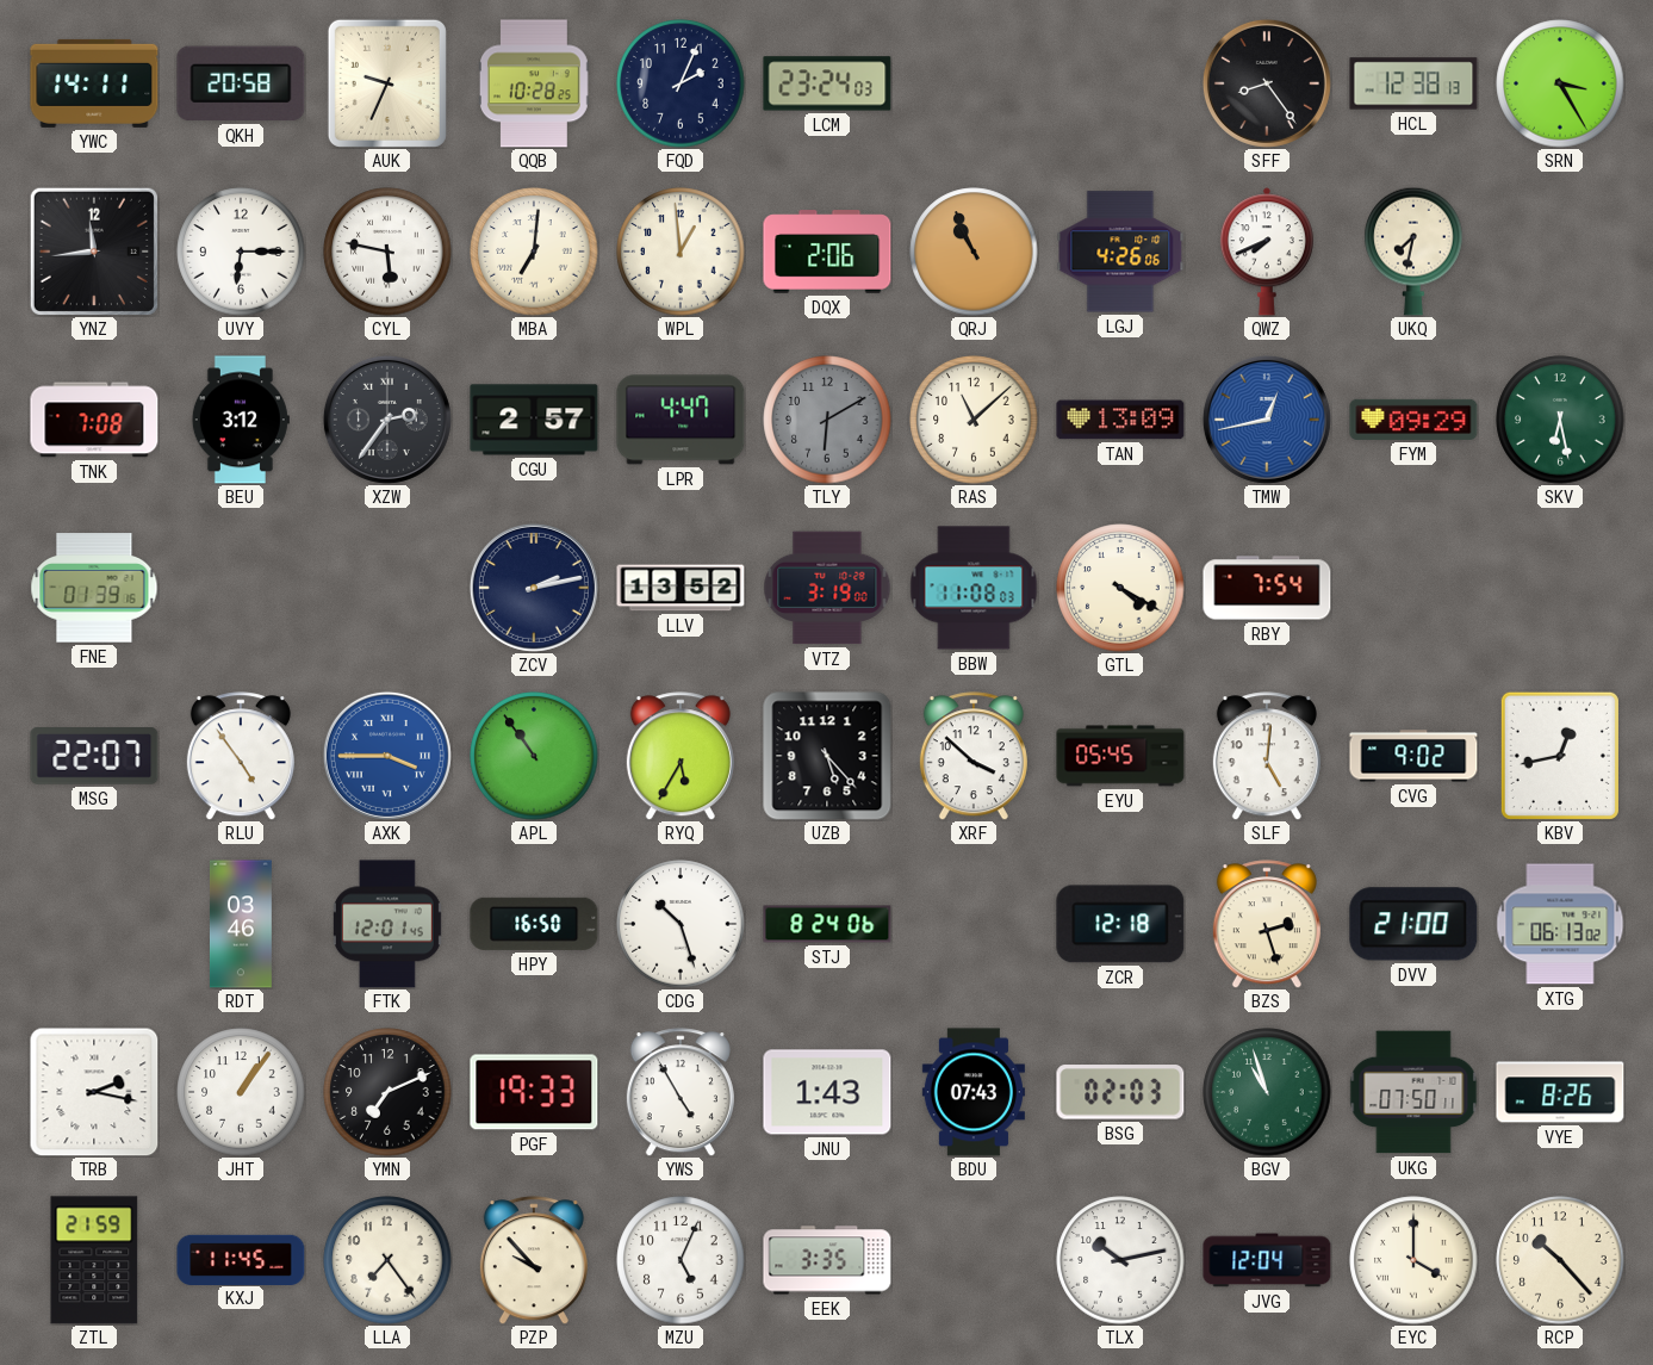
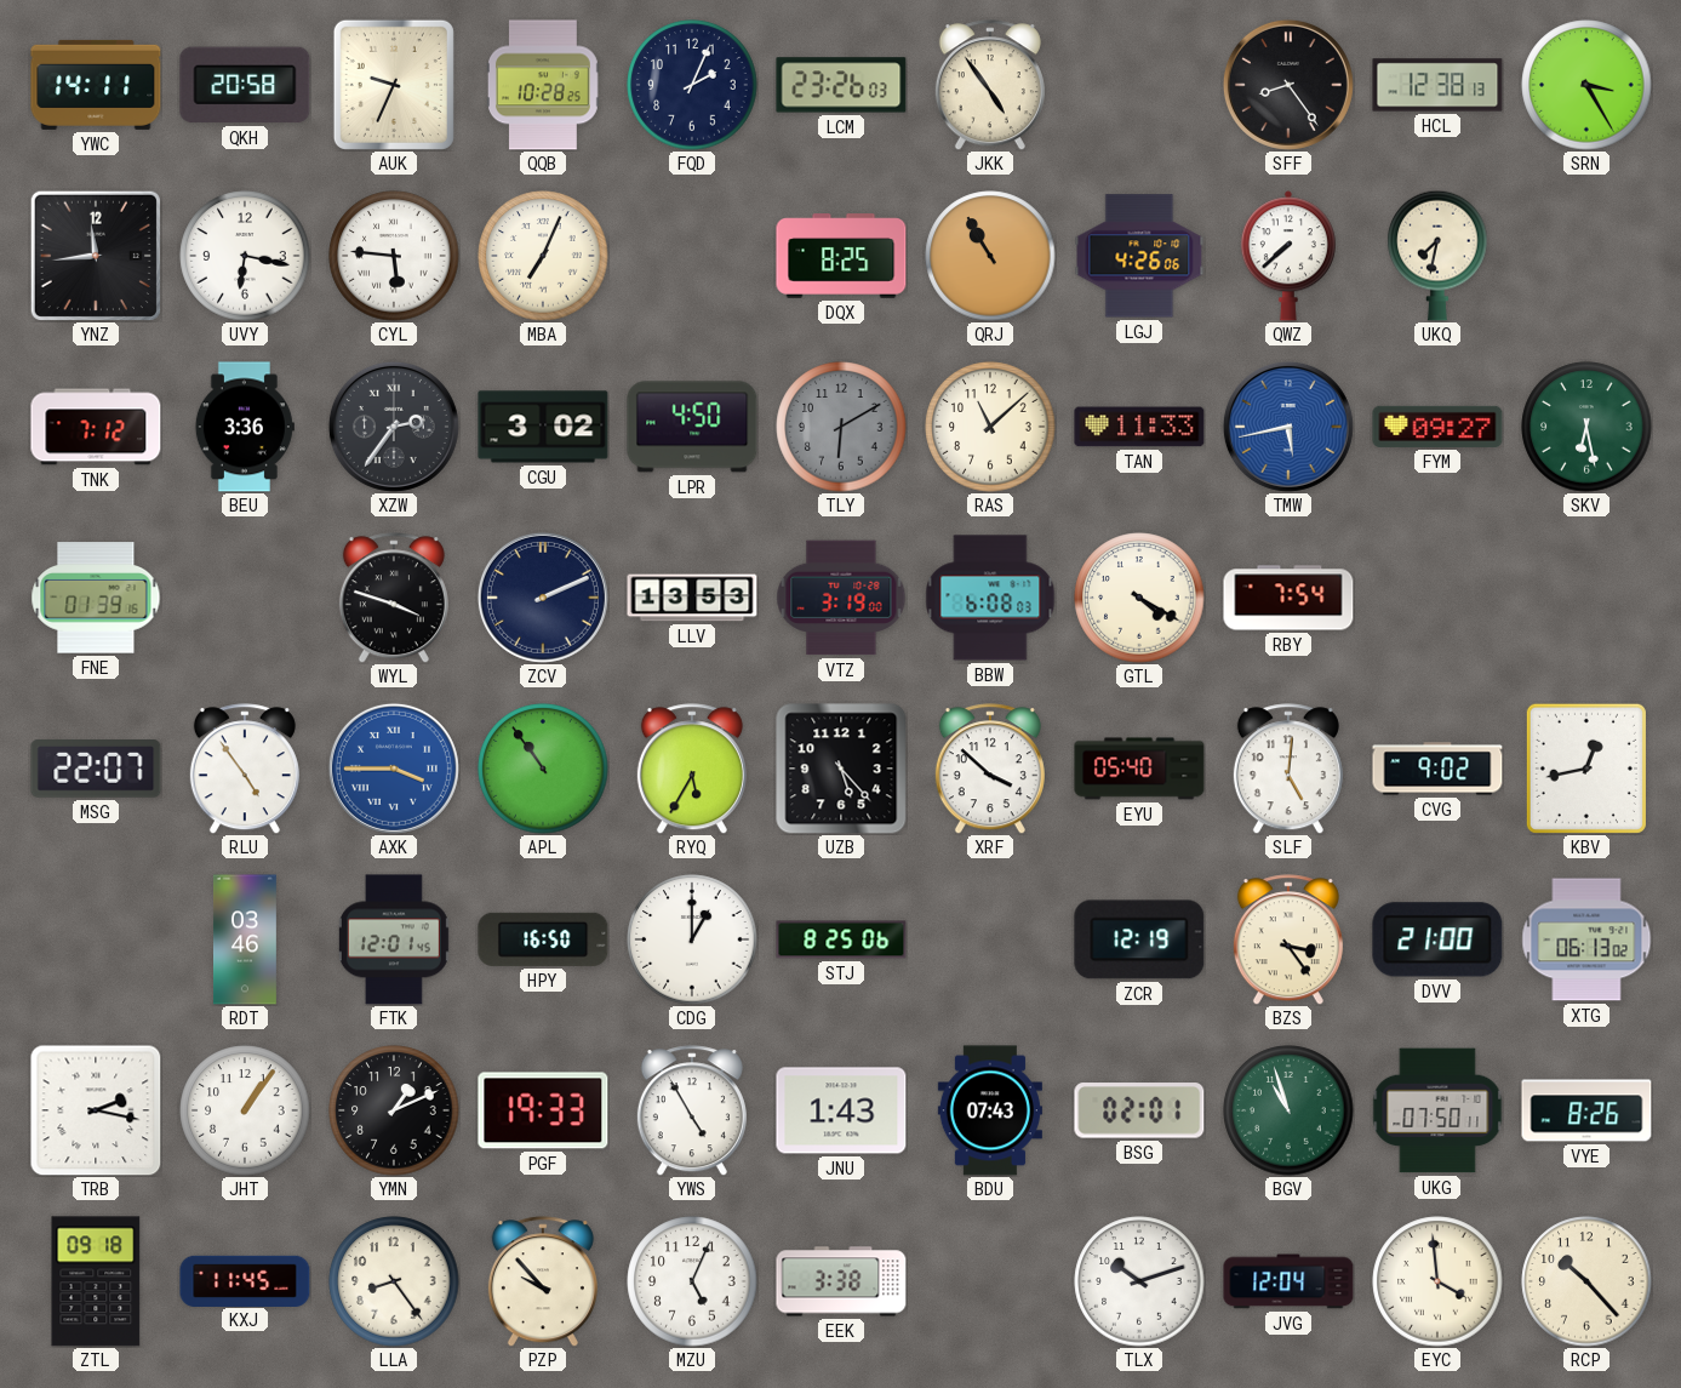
LCM: 23:24 -> 23:26 (841, 85)
JKK: none -> 4:54 (990, 85)
UVY: 6:15 -> 6:17 (245, 256)
CYL: 5:47 -> 5:46 (394, 256)
MBA: 7:01 -> 7:04 (543, 256)
WPL: 12:59 -> none (681, 252)
DQX: 2:06 -> 8:25 (841, 256)
QRJ: 10:56 -> 10:55 (990, 256)
QWZ: 7:41 -> 7:38 (1288, 256)
TNK: 7:08 -> 7:12 (96, 427)
BEU: 3:12 -> 3:36 (245, 427)
CGU: 2:57 -> 3:02 (543, 427)
LPR: 4:47 -> 4:50 (692, 427)
TAN: 13:09 -> 11:33 (1139, 427)
TMW: 12:43 -> 5:43 (1288, 427)
FYM: 09:29 -> 09:27 (1437, 427)
WYL: none -> 3:48 (394, 598)
ZCV: 2:13 -> 2:11 (543, 598)
LLV: 13:52 -> 13:53 (692, 598)
BBW: 11:08 -> 6:08 (990, 598)
EYU: 05:45 -> 05:40 (1139, 769)
CDG: 10:27 -> 1:00 (692, 939)
STJ: 8:24 -> 8:25 (841, 939)
ZCR: 12:18 -> 12:19 (1139, 939)
BZS: 2:27 -> 3:24 (1288, 939)
YMN: 7:11 -> 1:11 (394, 1110)
BSG: 02:03 -> 02:01 (1139, 1110)
ZTL: 21:59 -> 09:18 (96, 1281)
LLA: 7:24 -> 8:24 (394, 1281)
EEK: 3:35 -> 3:38 (841, 1281)
TLX: 10:13 -> 10:12 (1139, 1281)
EYC: 4:00 -> 3:59 (1437, 1281)
